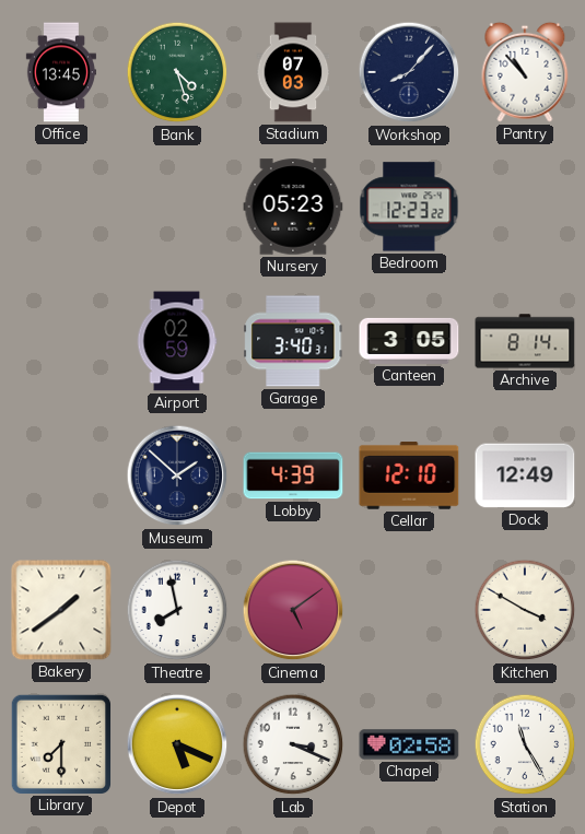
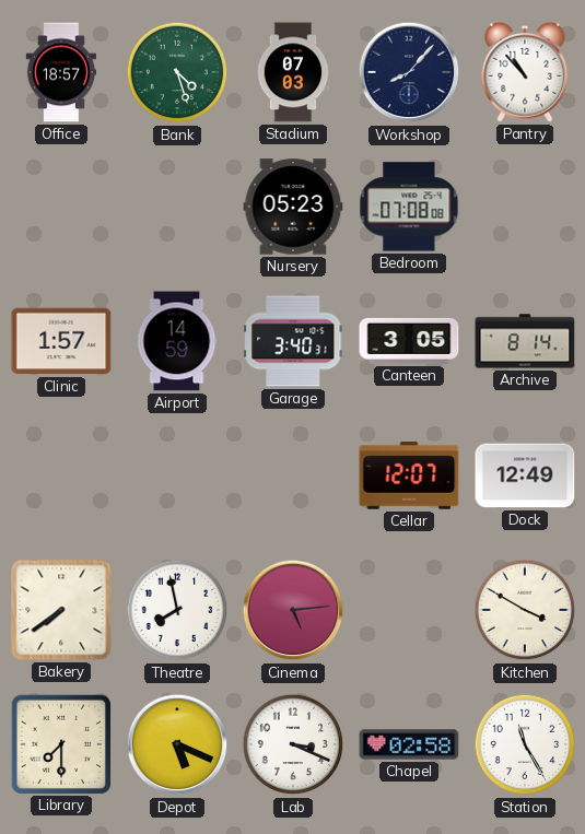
Office: 13:45 -> 18:57 (61, 72)
Bedroom: 12:23 -> 07:08 (409, 207)
Clinic: none -> 1:57 (61, 341)
Airport: 02:59 -> 14:59 (177, 341)
Museum: 1:52 -> none (177, 475)
Lobby: 4:39 -> none (293, 475)
Cellar: 12:10 -> 12:07 (409, 475)
Bakery: 1:39 -> 7:39 (61, 610)
Cinema: 5:09 -> 5:14 (293, 610)
